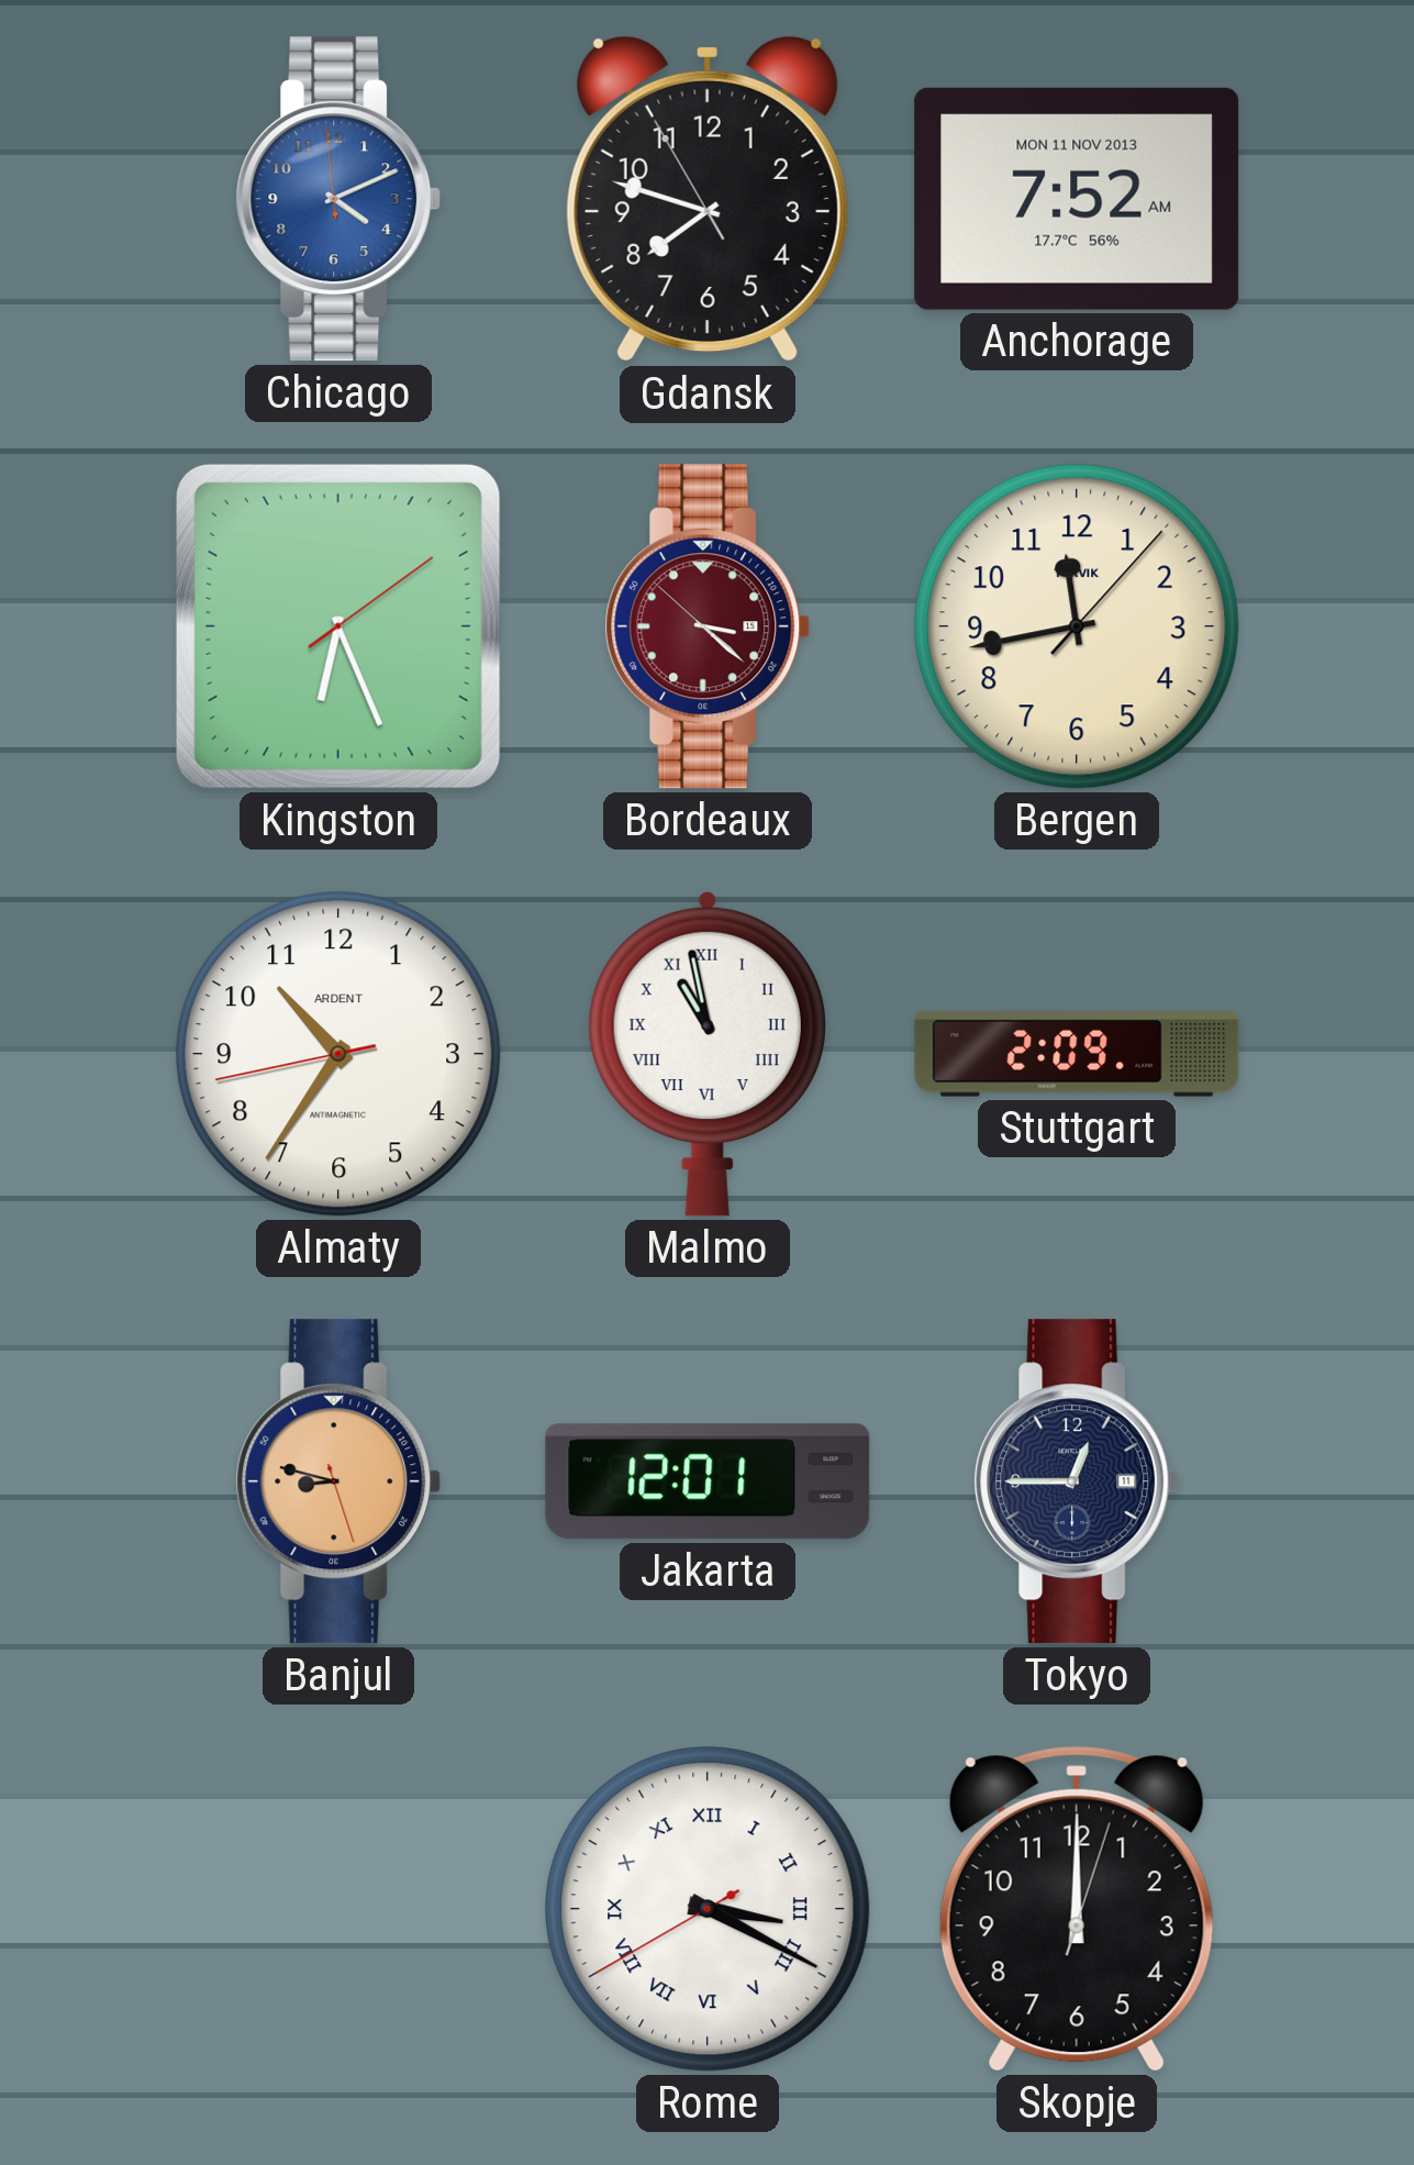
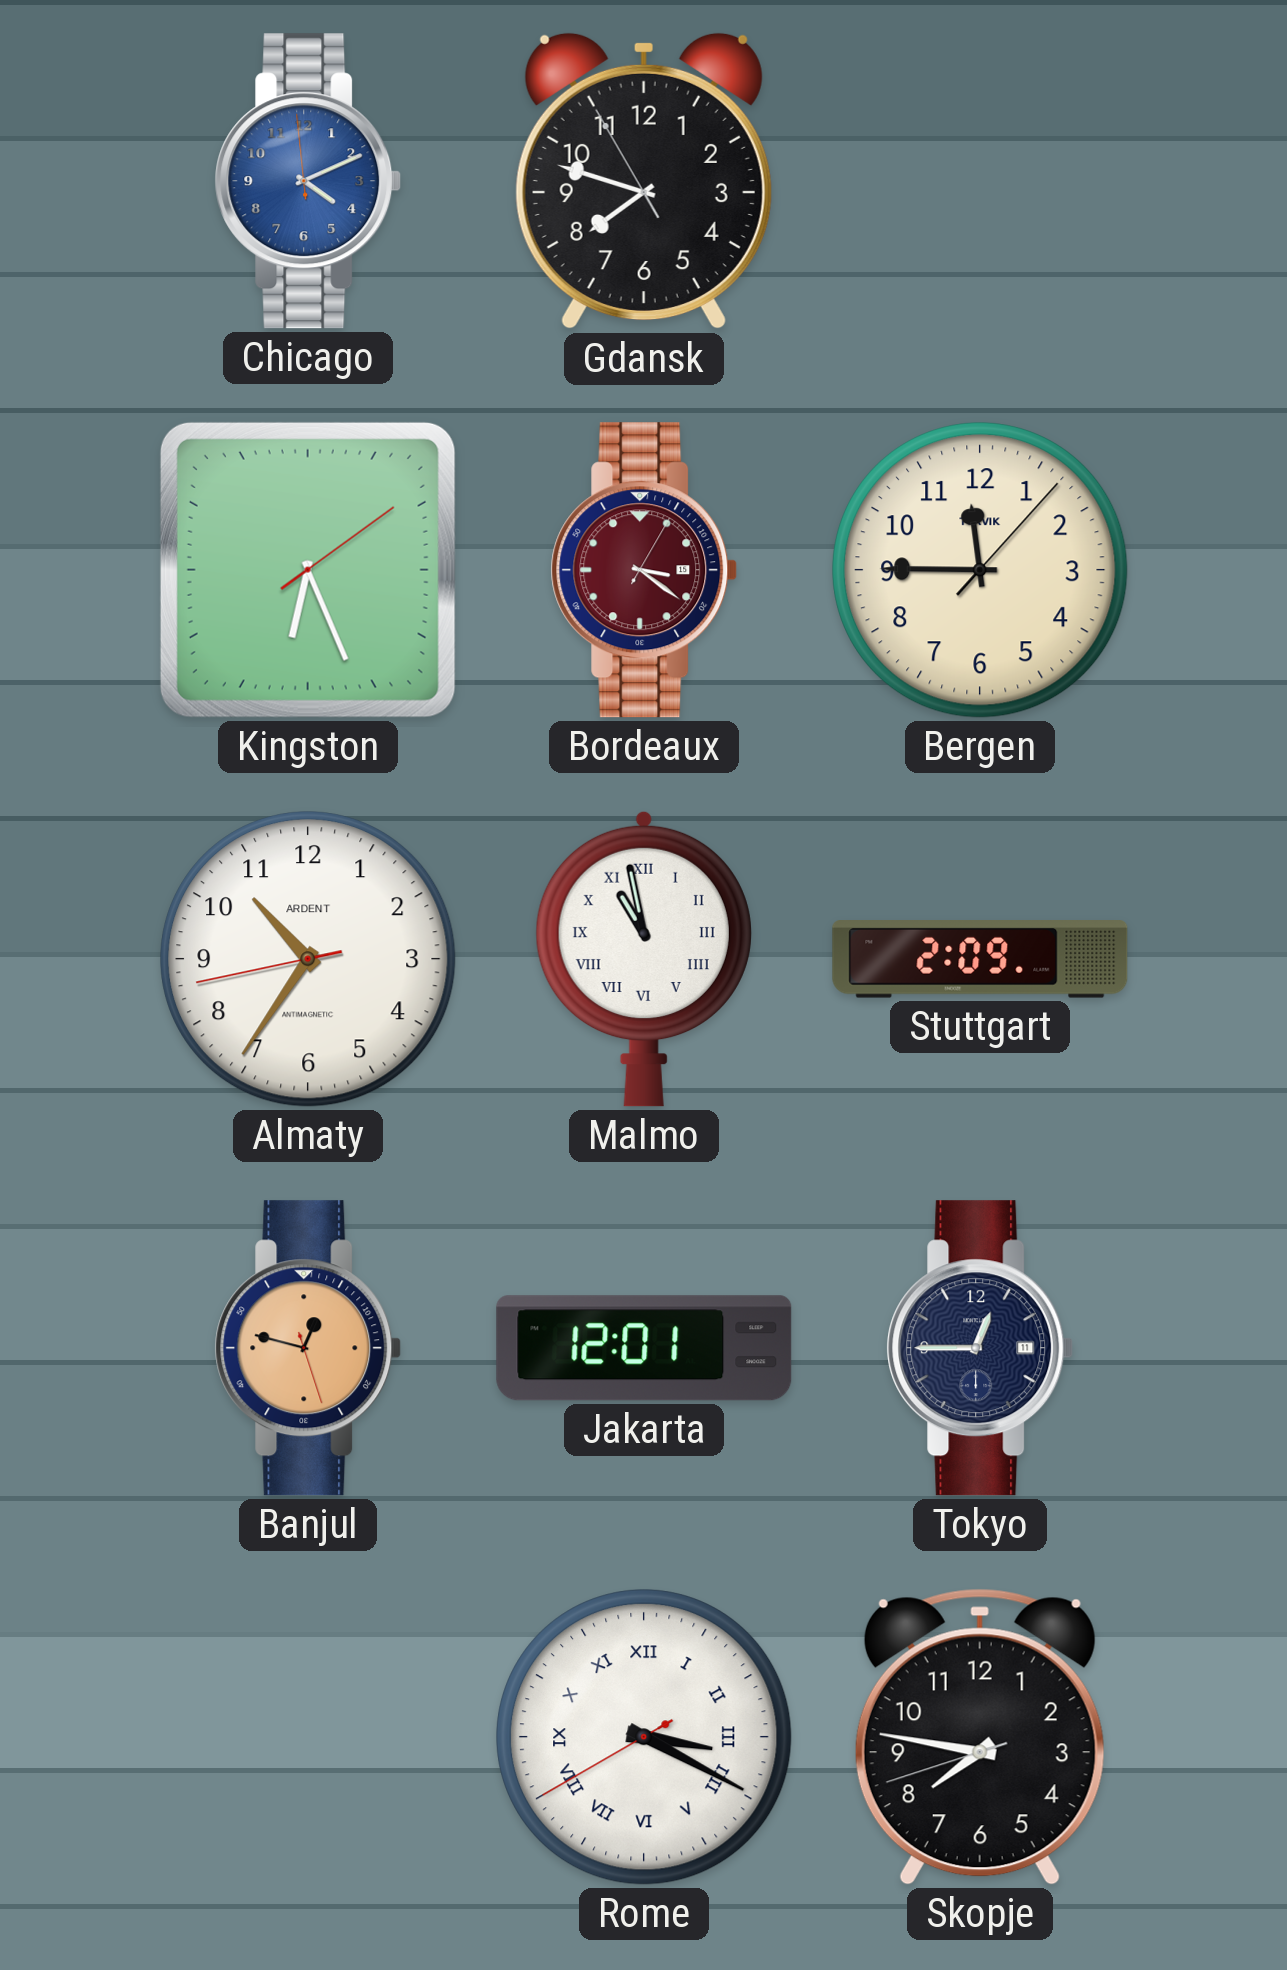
Anchorage: 7:52 -> none (1077, 199)
Bordeaux: 3:21:52 -> 3:21:05 (644, 570)
Bergen: 11:43 -> 11:45 (980, 570)
Banjul: 8:47 -> 12:47 (308, 1348)
Skopje: 12:00 -> 7:46 (980, 1737)
